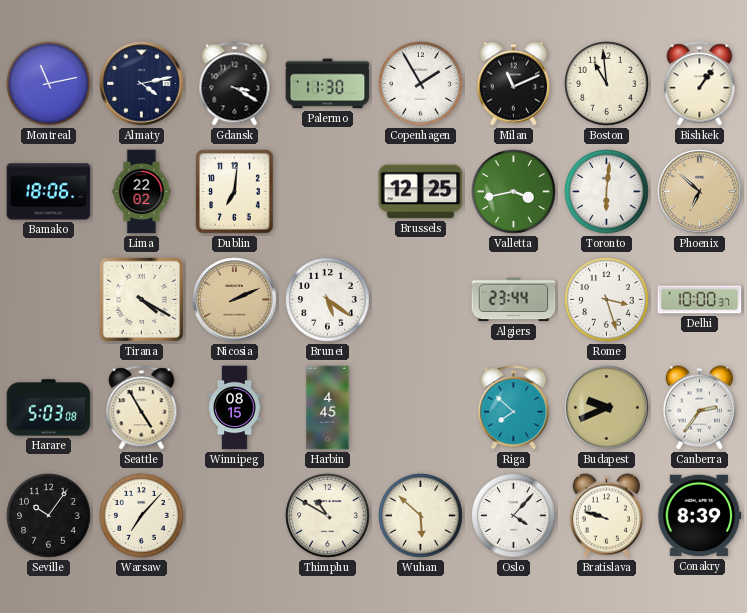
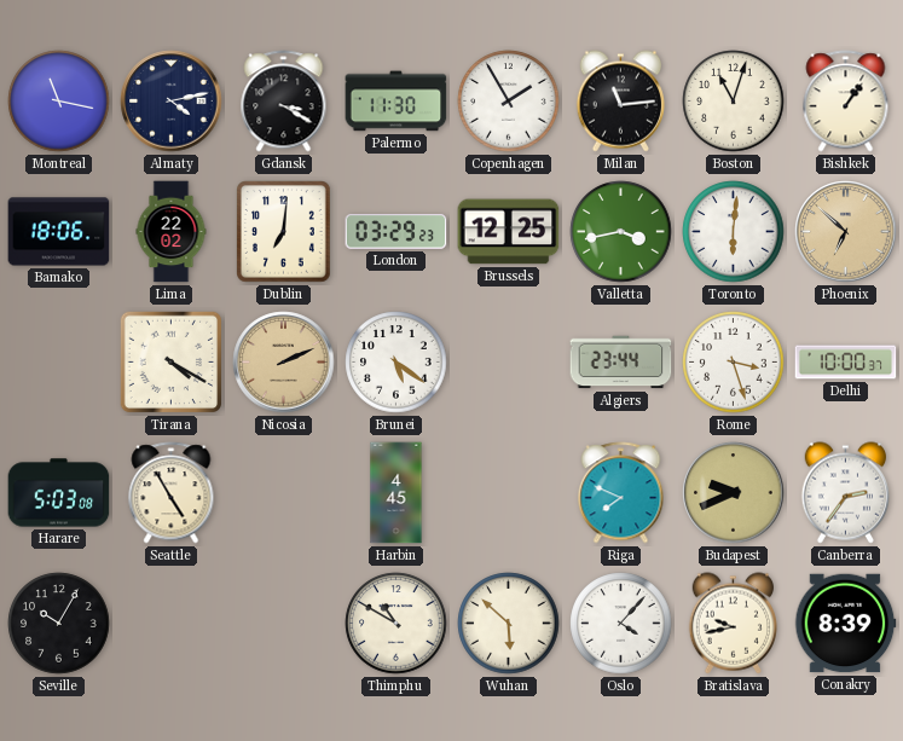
Montreal: 11:13 -> 11:17 (59, 102)
Milan: 11:11 -> 11:14 (620, 102)
Boston: 10:59 -> 11:03 (734, 102)
London: none -> 03:29 (396, 232)
Winnipeg: 08:15 -> none (235, 408)
Riga: 7:52 -> 7:49 (621, 493)
Seville: 10:06 -> 10:05 (59, 624)
Warsaw: 7:07 -> none (142, 516)
Bratislava: 9:48 -> 9:43 (733, 624)
